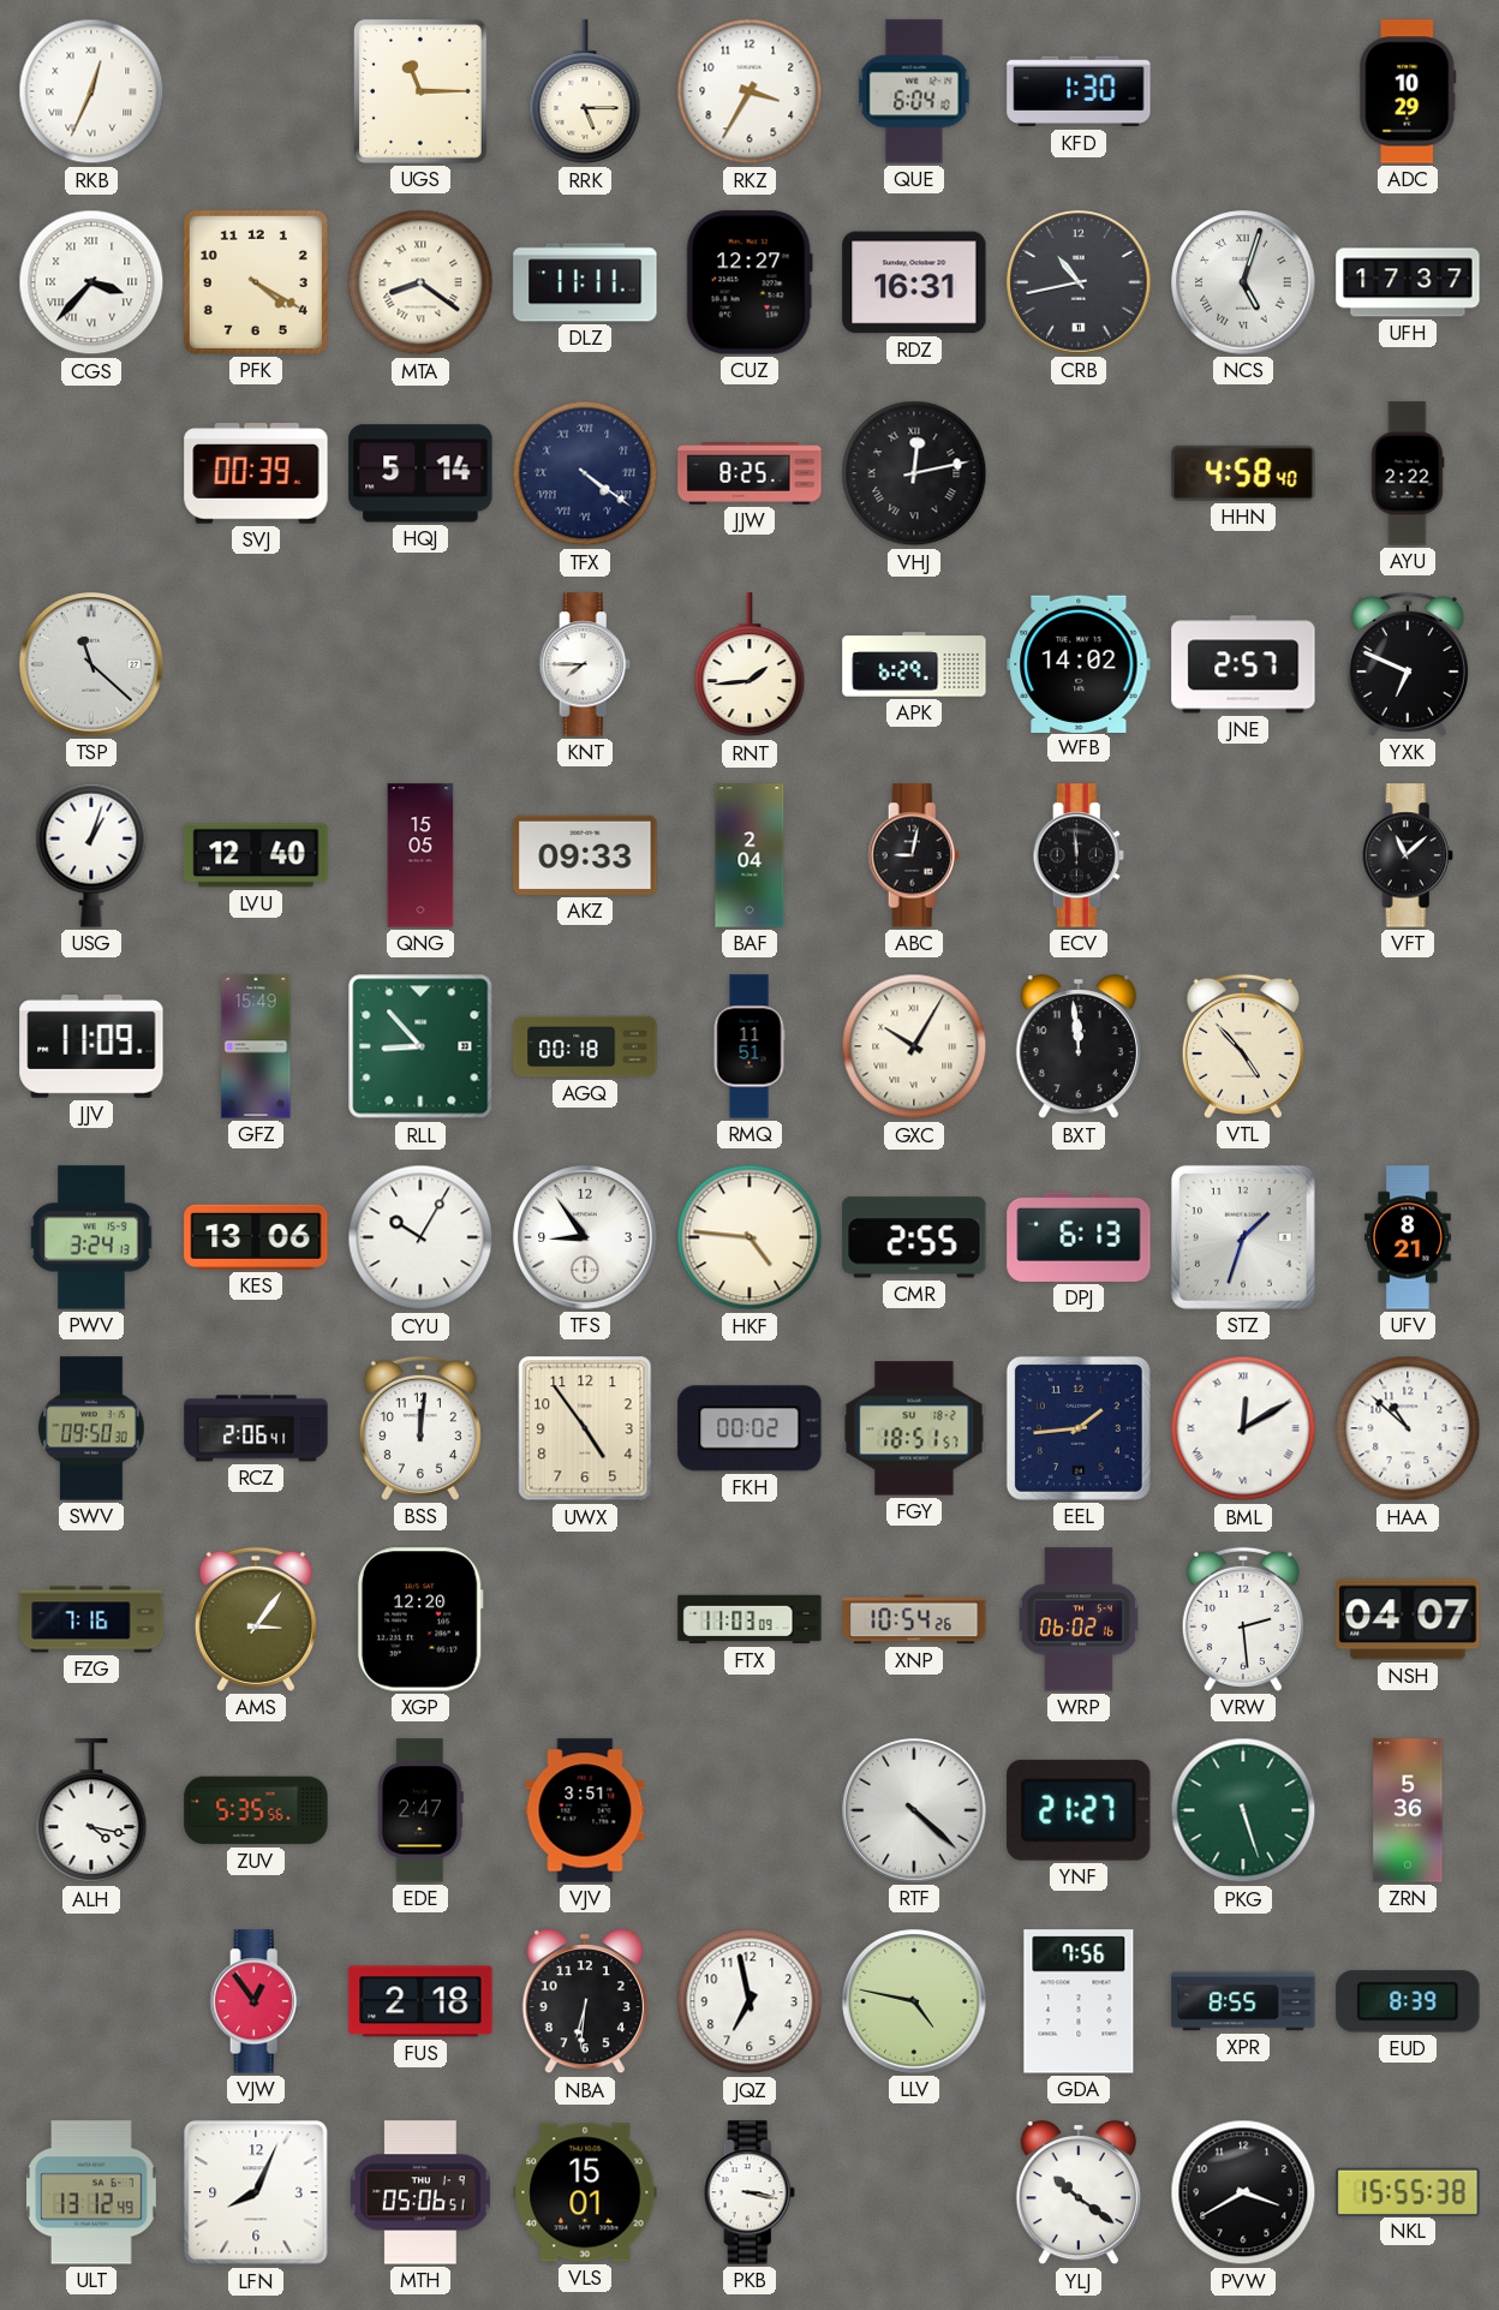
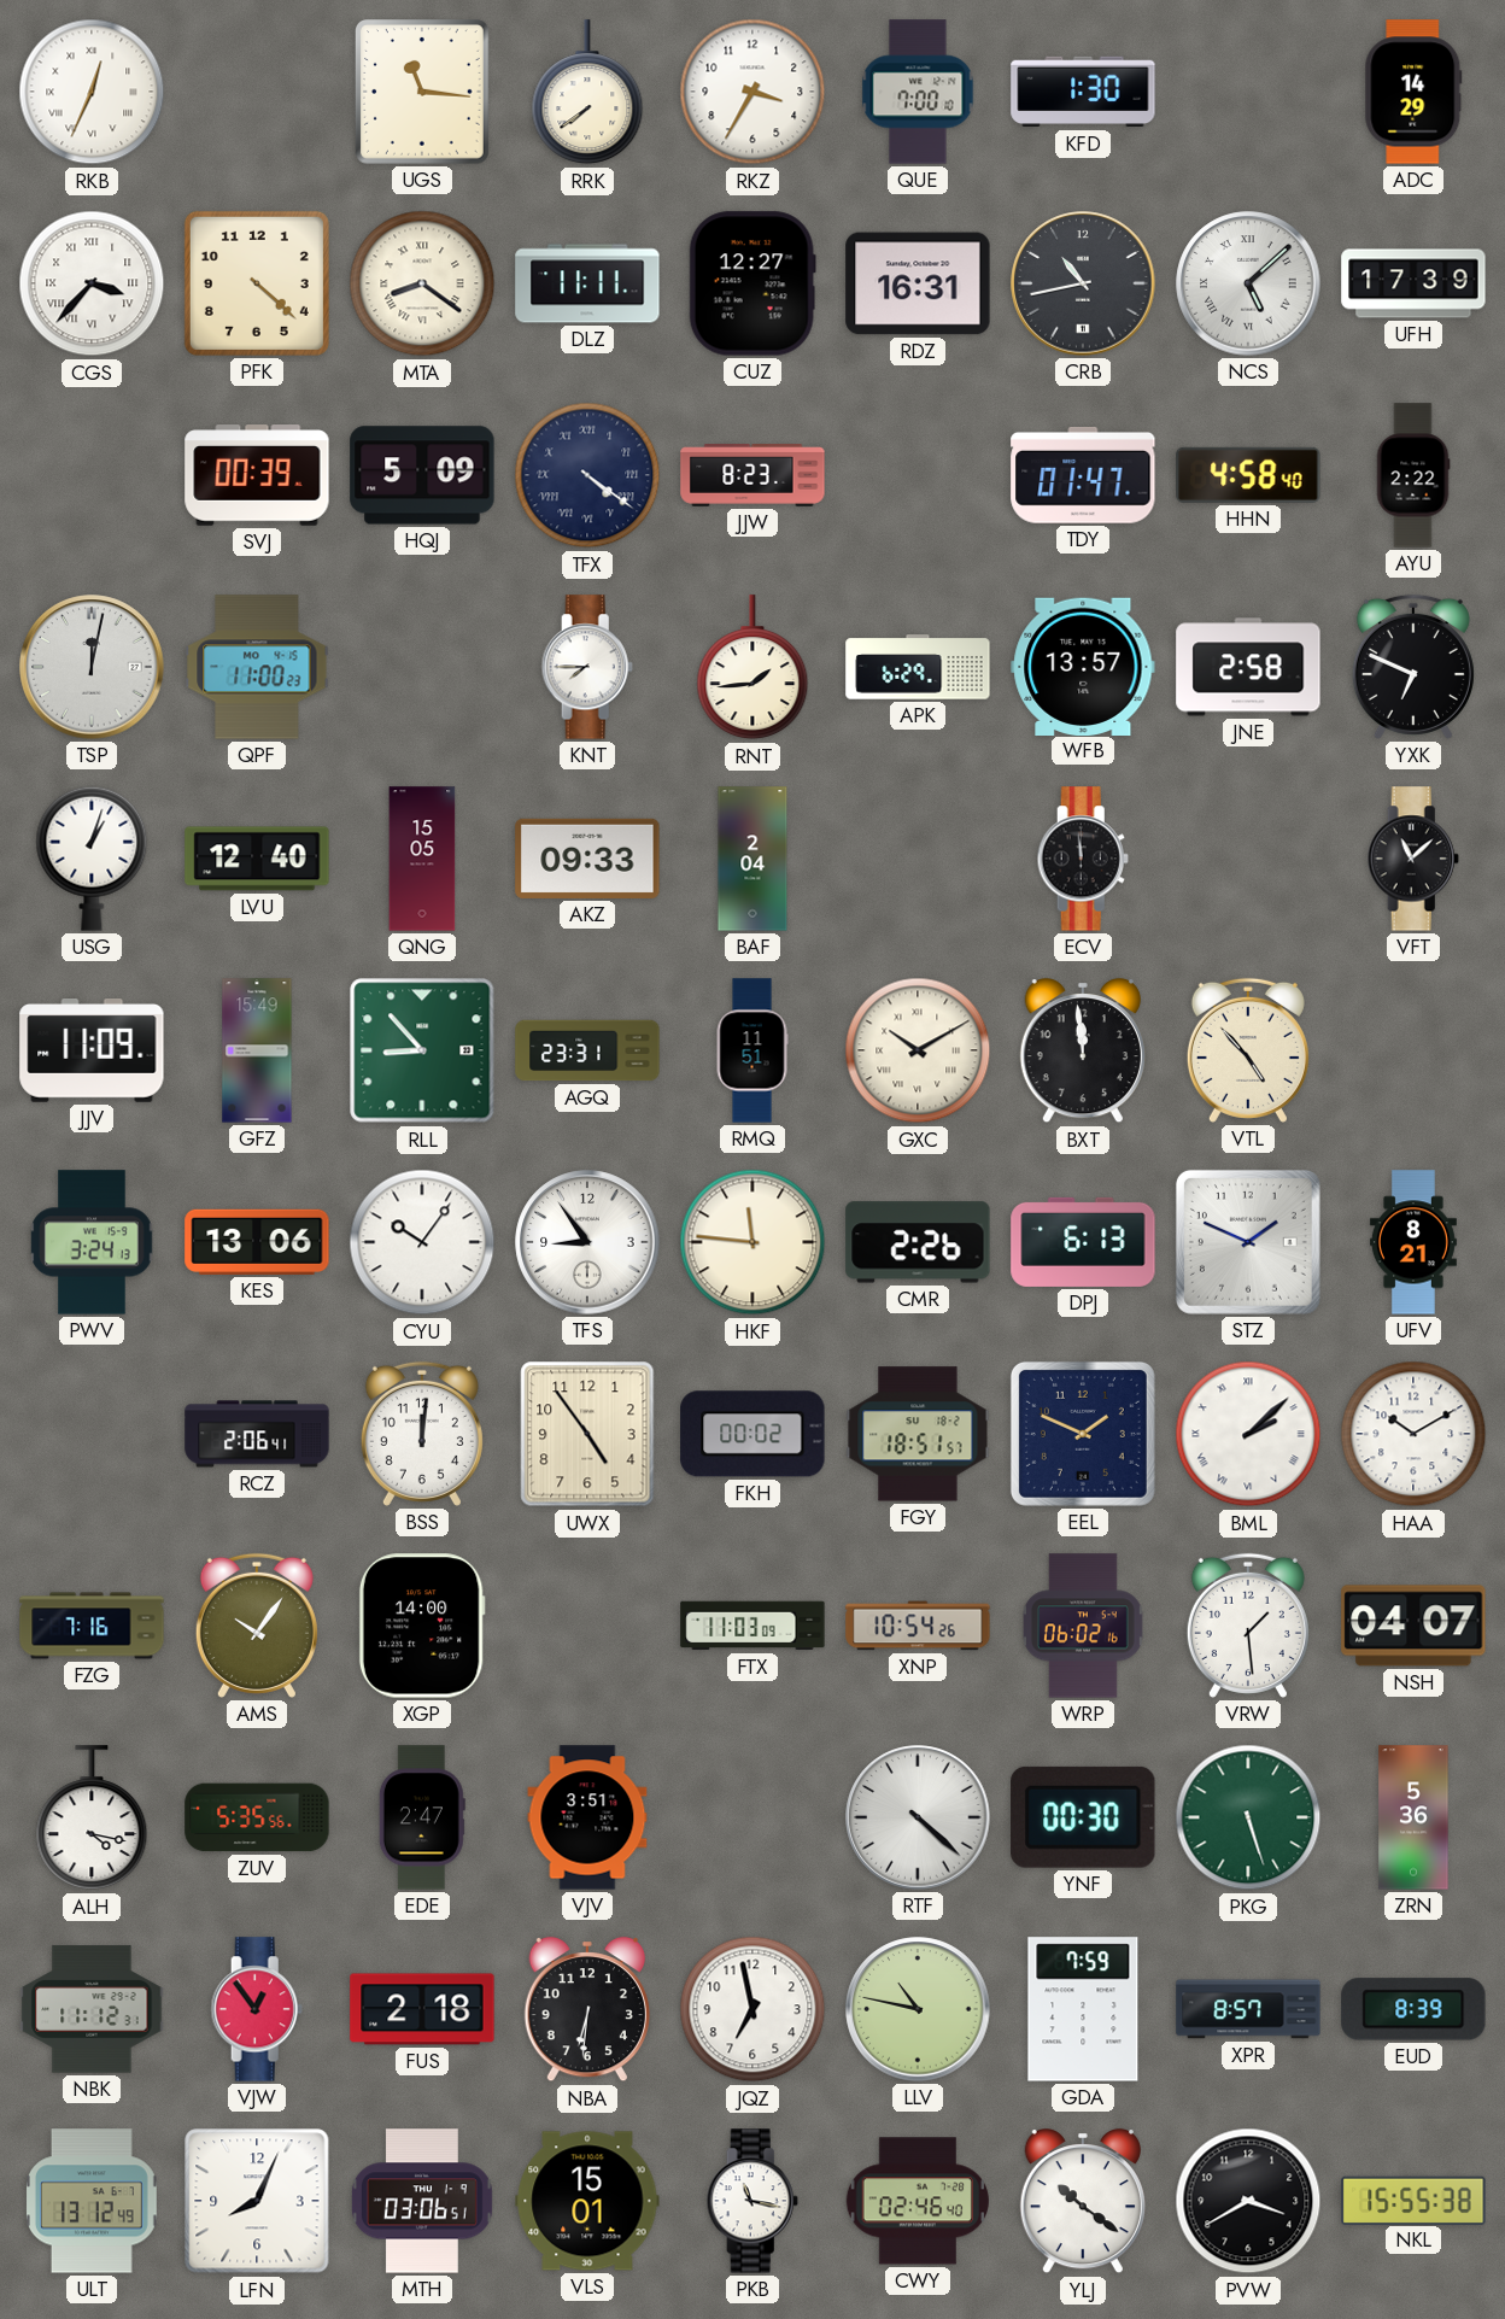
UGS: 11:15 -> 11:16 (422, 93)
RRK: 5:15 -> 7:39 (587, 93)
QUE: 6:04 -> 7:00 (918, 92)
ADC: 10:29 -> 14:29 (1413, 92)
PFK: 4:20 -> 4:22 (257, 283)
NCS: 5:03 -> 5:08 (1248, 283)
UFH: 17:37 -> 17:39 (1413, 283)
HQJ: 5:14 -> 5:09 (422, 475)
JJW: 8:25 -> 8:23 (752, 476)
VHJ: 12:13 -> none (914, 473)
TDY: none -> 01:47 (1083, 475)
TSP: 11:22 -> 12:02 (92, 667)
QPF: none -> 11:00 (257, 667)
WFB: 14:02 -> 13:57 (1083, 666)
JNE: 2:57 -> 2:58 (1248, 667)
ABC: 9:02 -> none (914, 855)
AGQ: 00:18 -> 23:31 (587, 1050)
GXC: 10:05 -> 10:10 (918, 1050)
CYU: 10:05 -> 10:06 (422, 1242)
HKF: 4:46 -> 11:46 (752, 1242)
CMR: 2:55 -> 2:26 (918, 1242)
STZ: 1:33 -> 1:49 (1248, 1242)
SWV: 09:50 -> none (91, 1428)
EEL: 1:44 -> 1:49 (1083, 1434)
BML: 12:10 -> 2:08 (1248, 1434)
HAA: 10:52 -> 10:10 (1413, 1434)
AMS: 3:06 -> 10:06 (257, 1626)
XGP: 12:20 -> 14:00 (422, 1626)
VRW: 2:29 -> 1:29 (1248, 1626)
YNF: 21:27 -> 00:30 (1083, 1817)
NBK: none -> 11:12 (92, 2009)
LLV: 4:47 -> 10:47 (918, 2009)
GDA: 7:56 -> 7:59 (1083, 2009)
XPR: 8:55 -> 8:57 (1248, 2009)
MTH: 05:06 -> 03:06 (422, 2201)
PKB: 3:17 -> 11:17 (752, 2201)
CWY: none -> 02:46 (917, 2201)
